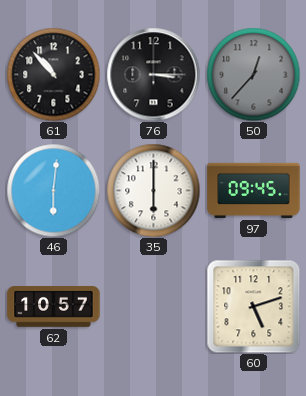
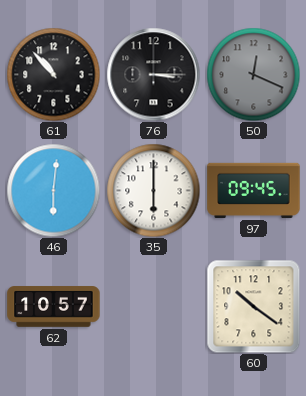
50: 12:37 -> 12:19 (253, 74)
60: 5:12 -> 10:21 (253, 306)
